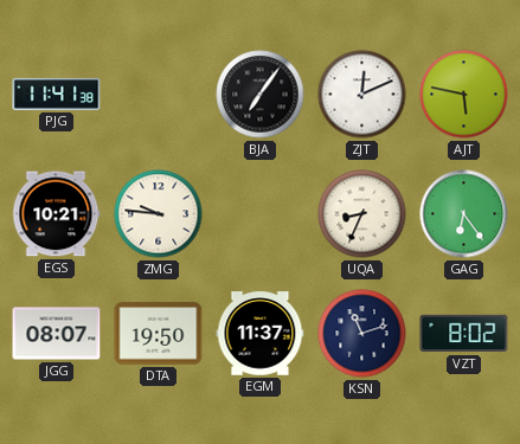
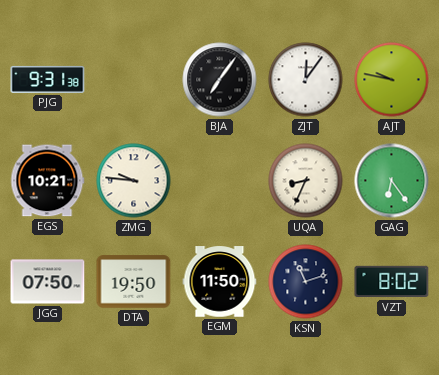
PJG: 11:41 -> 9:31 (48, 79)
ZJT: 12:11 -> 12:06 (306, 80)
AJT: 5:47 -> 9:47 (392, 80)
JGG: 08:07 -> 07:50 (48, 282)
EGM: 11:37 -> 11:50 (220, 282)
